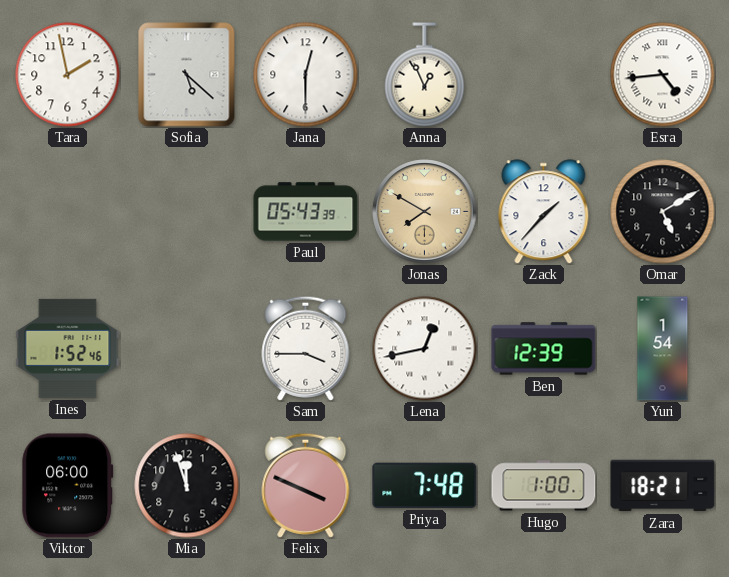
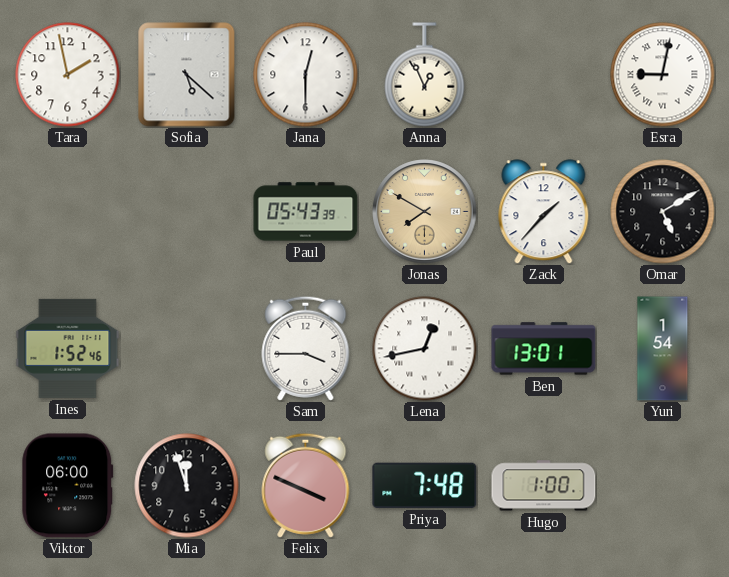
Esra: 4:44 -> 9:02 (663, 75)
Ben: 12:39 -> 13:01 (544, 349)
Zara: 18:21 -> none (663, 486)
